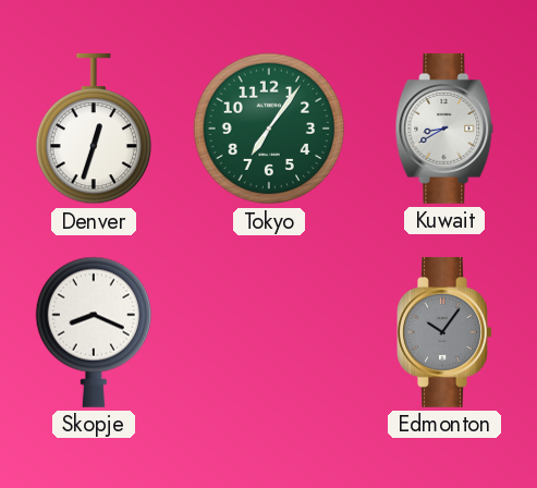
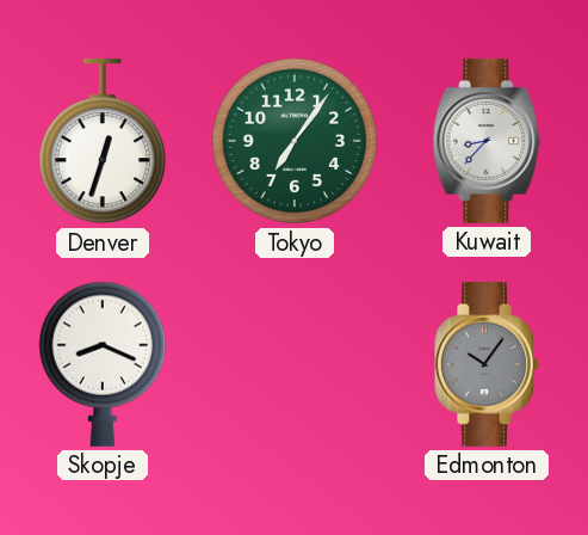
Kuwait: 8:40 -> 8:37 (487, 141)
